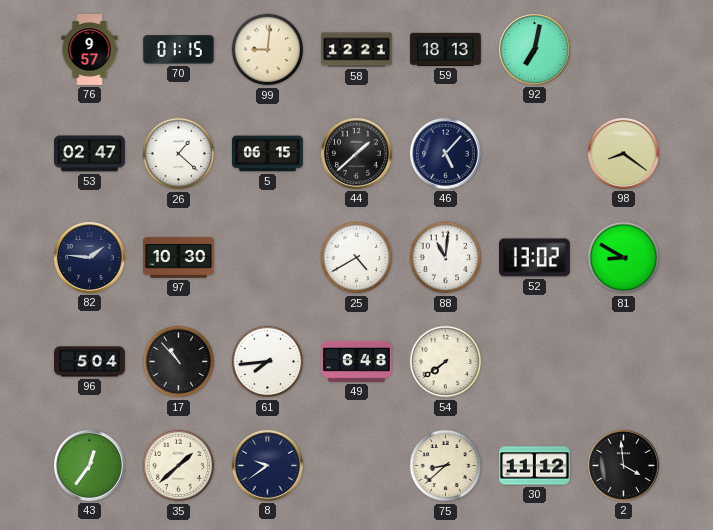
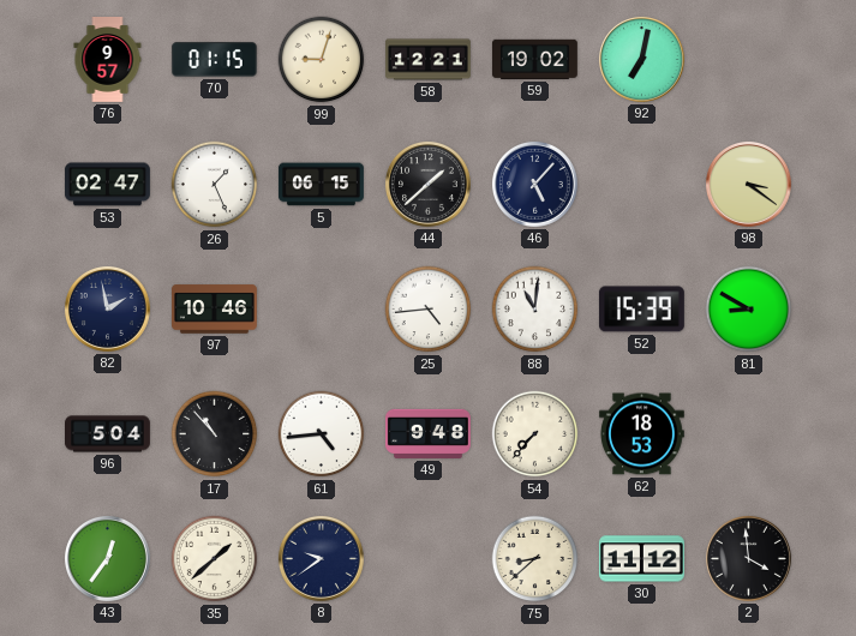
99: 9:01 -> 9:03 (322, 60)
59: 18:13 -> 19:02 (534, 59)
26: 1:22 -> 1:26 (215, 185)
98: 8:21 -> 3:21 (748, 184)
82: 1:46 -> 1:58 (107, 308)
97: 10:30 -> 10:46 (214, 310)
25: 4:40 -> 4:44 (429, 310)
52: 13:02 -> 15:39 (641, 310)
61: 7:44 -> 4:44 (322, 434)
49: 6:48 -> 9:48 (427, 433)
54: 7:39 -> 7:37 (535, 434)
62: none -> 18:53 (641, 434)
